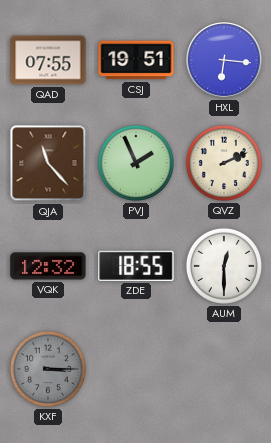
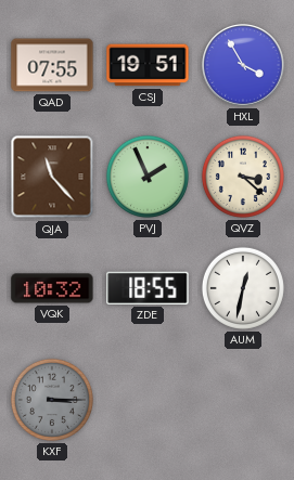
HXL: 6:16 -> 3:55 (243, 65)
QVZ: 2:11 -> 3:22 (243, 177)
VQK: 12:32 -> 10:32 (52, 288)
AUM: 12:30 -> 12:32 (243, 288)
